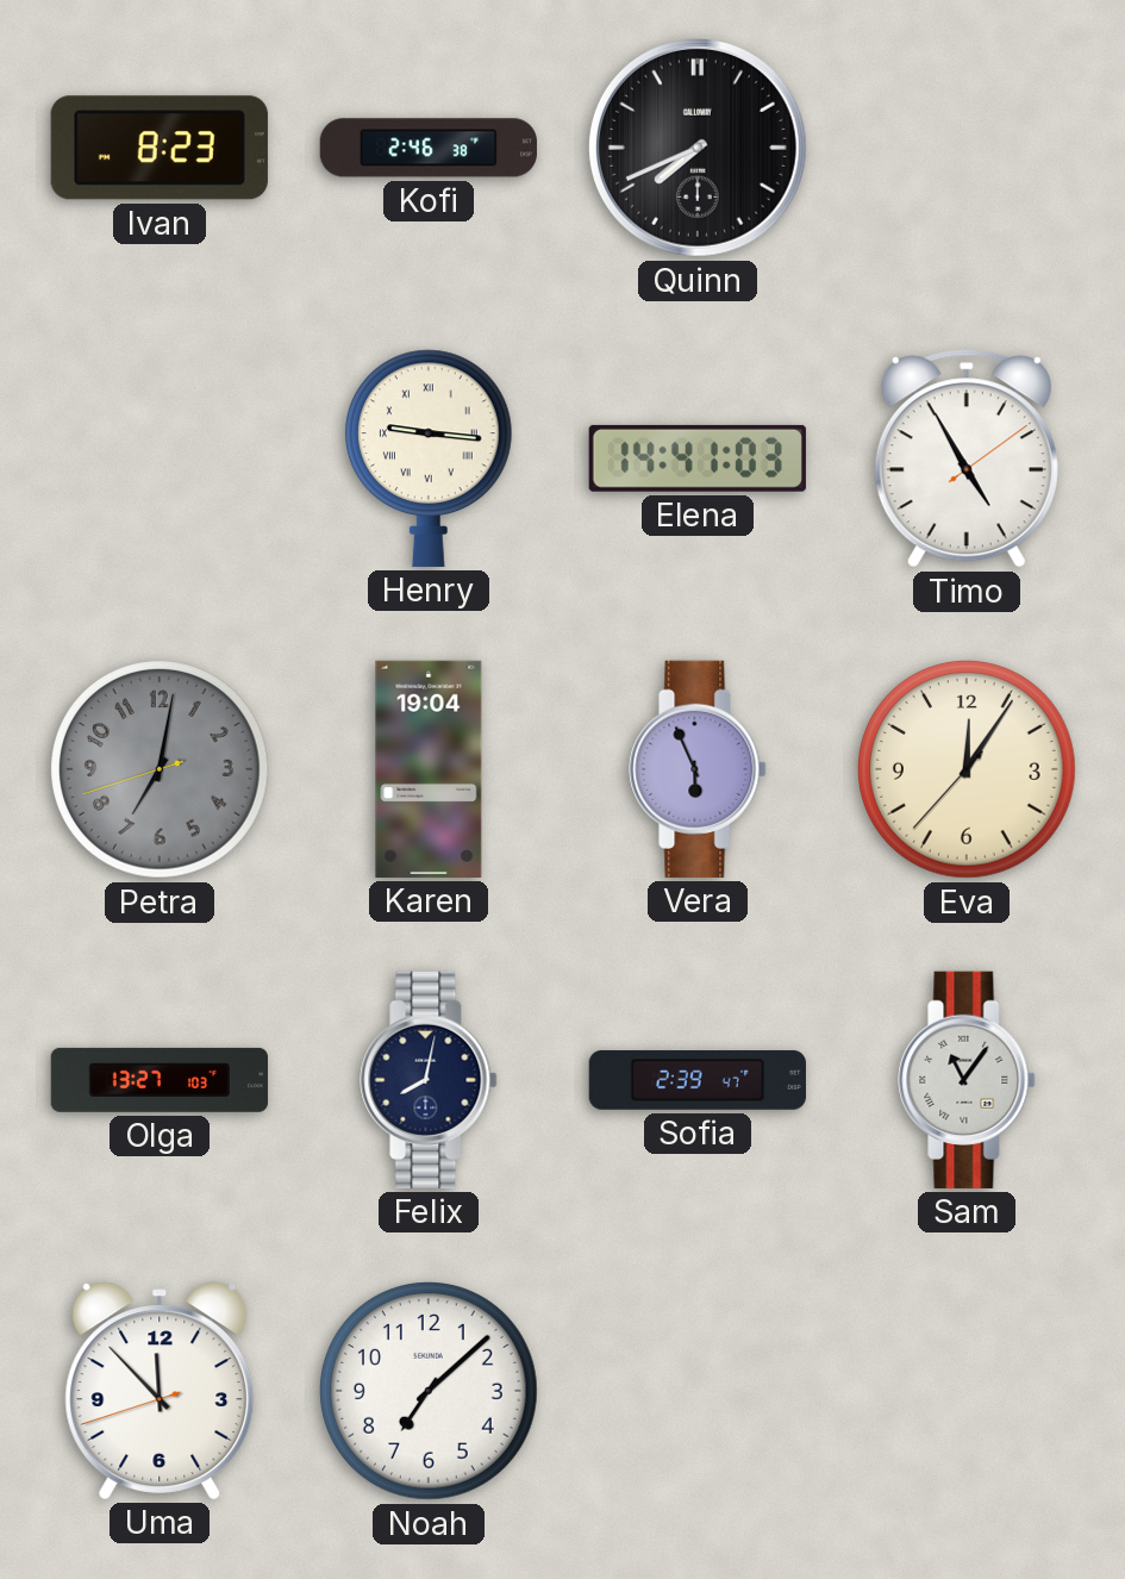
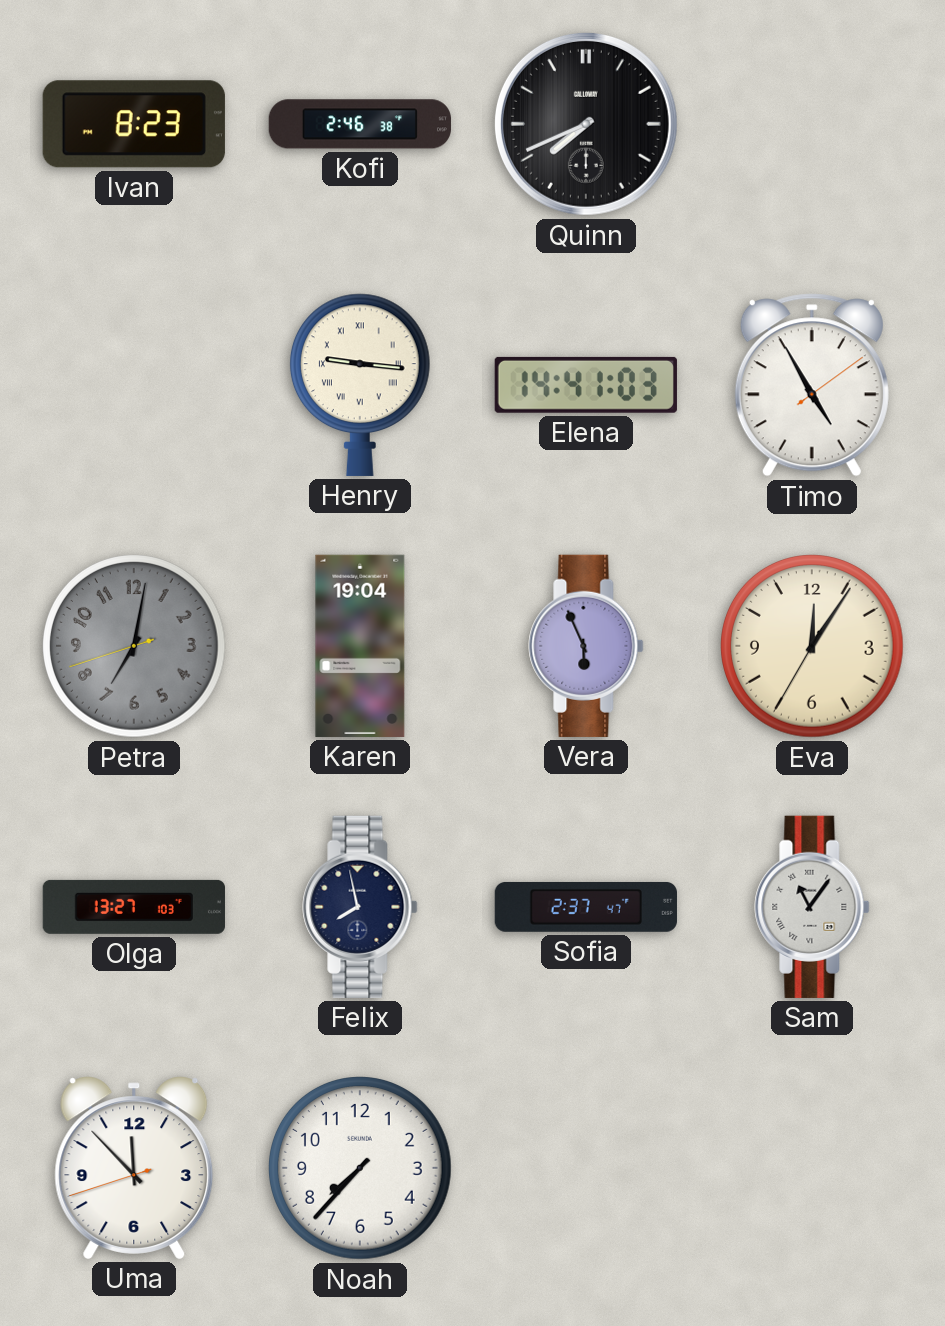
Eva: 12:05:37 -> 12:05:35 (813, 647)
Felix: 8:02 -> 7:58 (360, 907)
Sofia: 2:39 -> 2:37 (586, 907)
Noah: 7:08 -> 7:37 (361, 1169)
